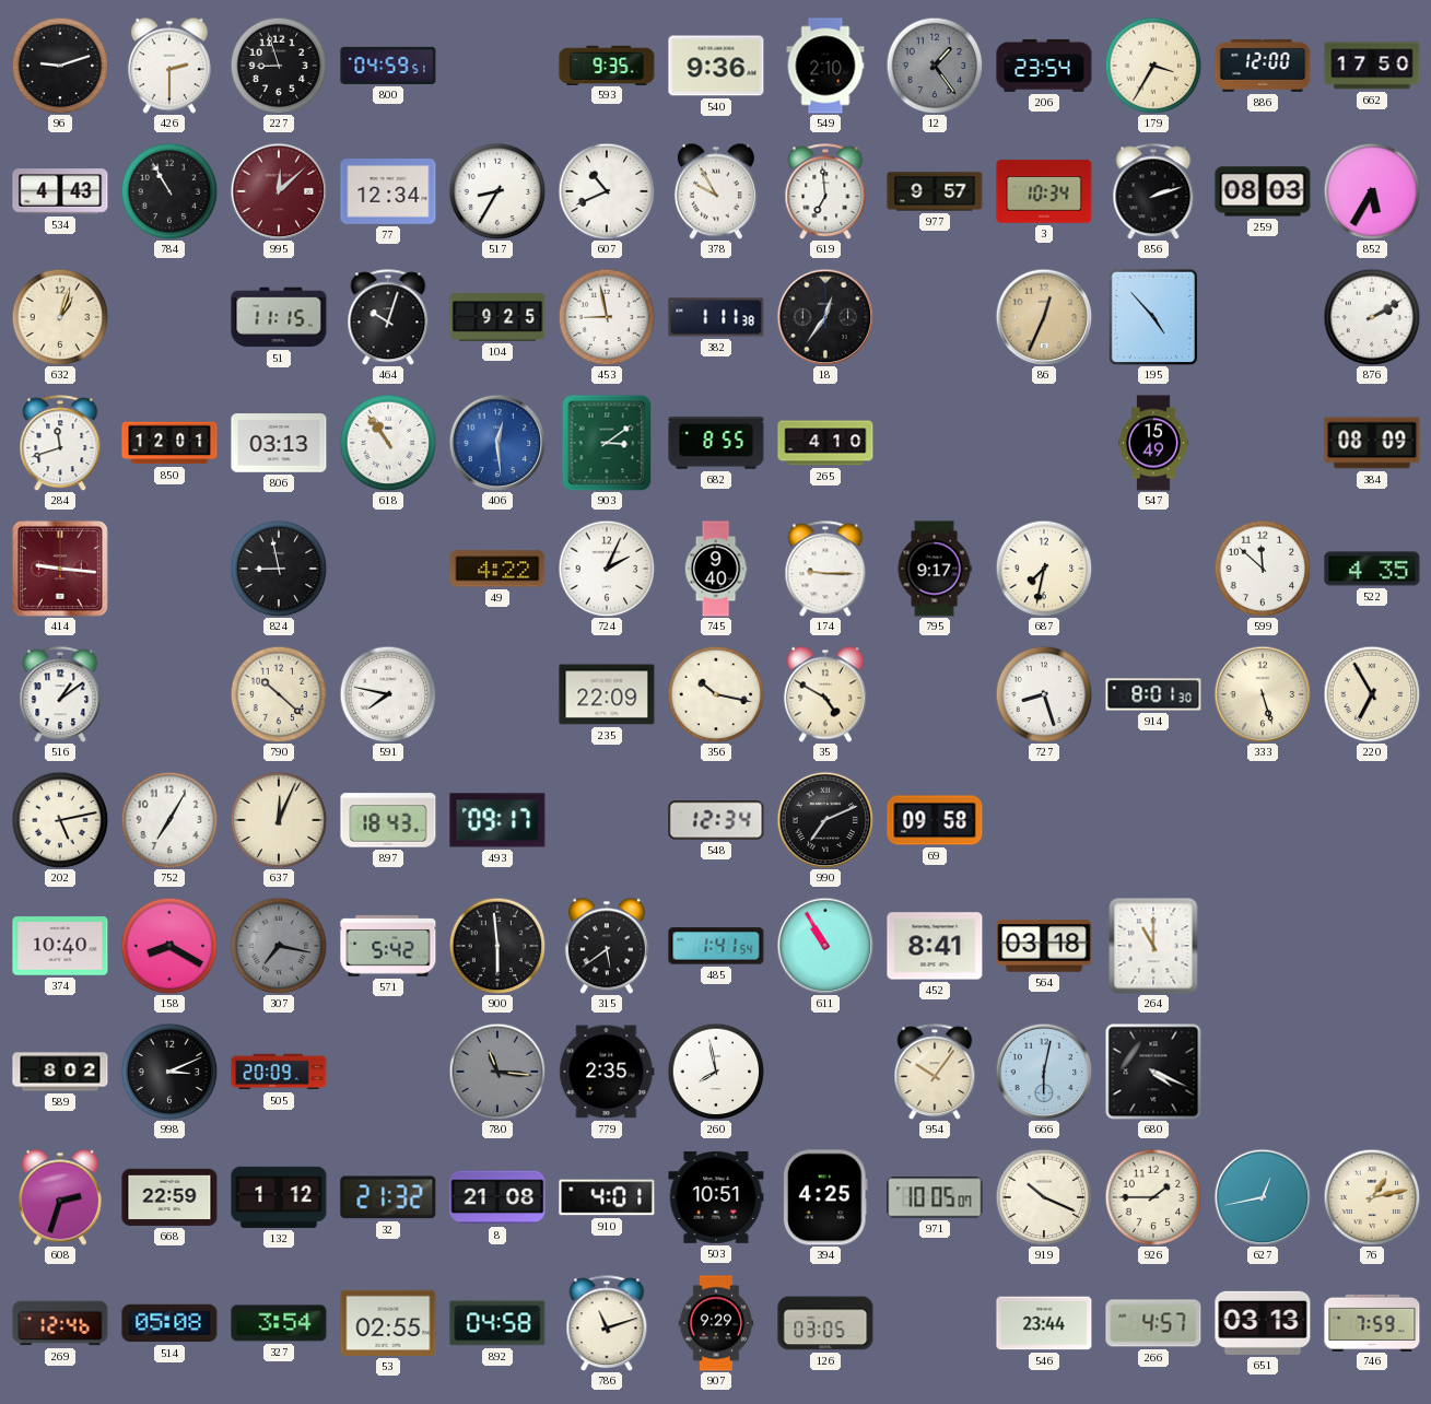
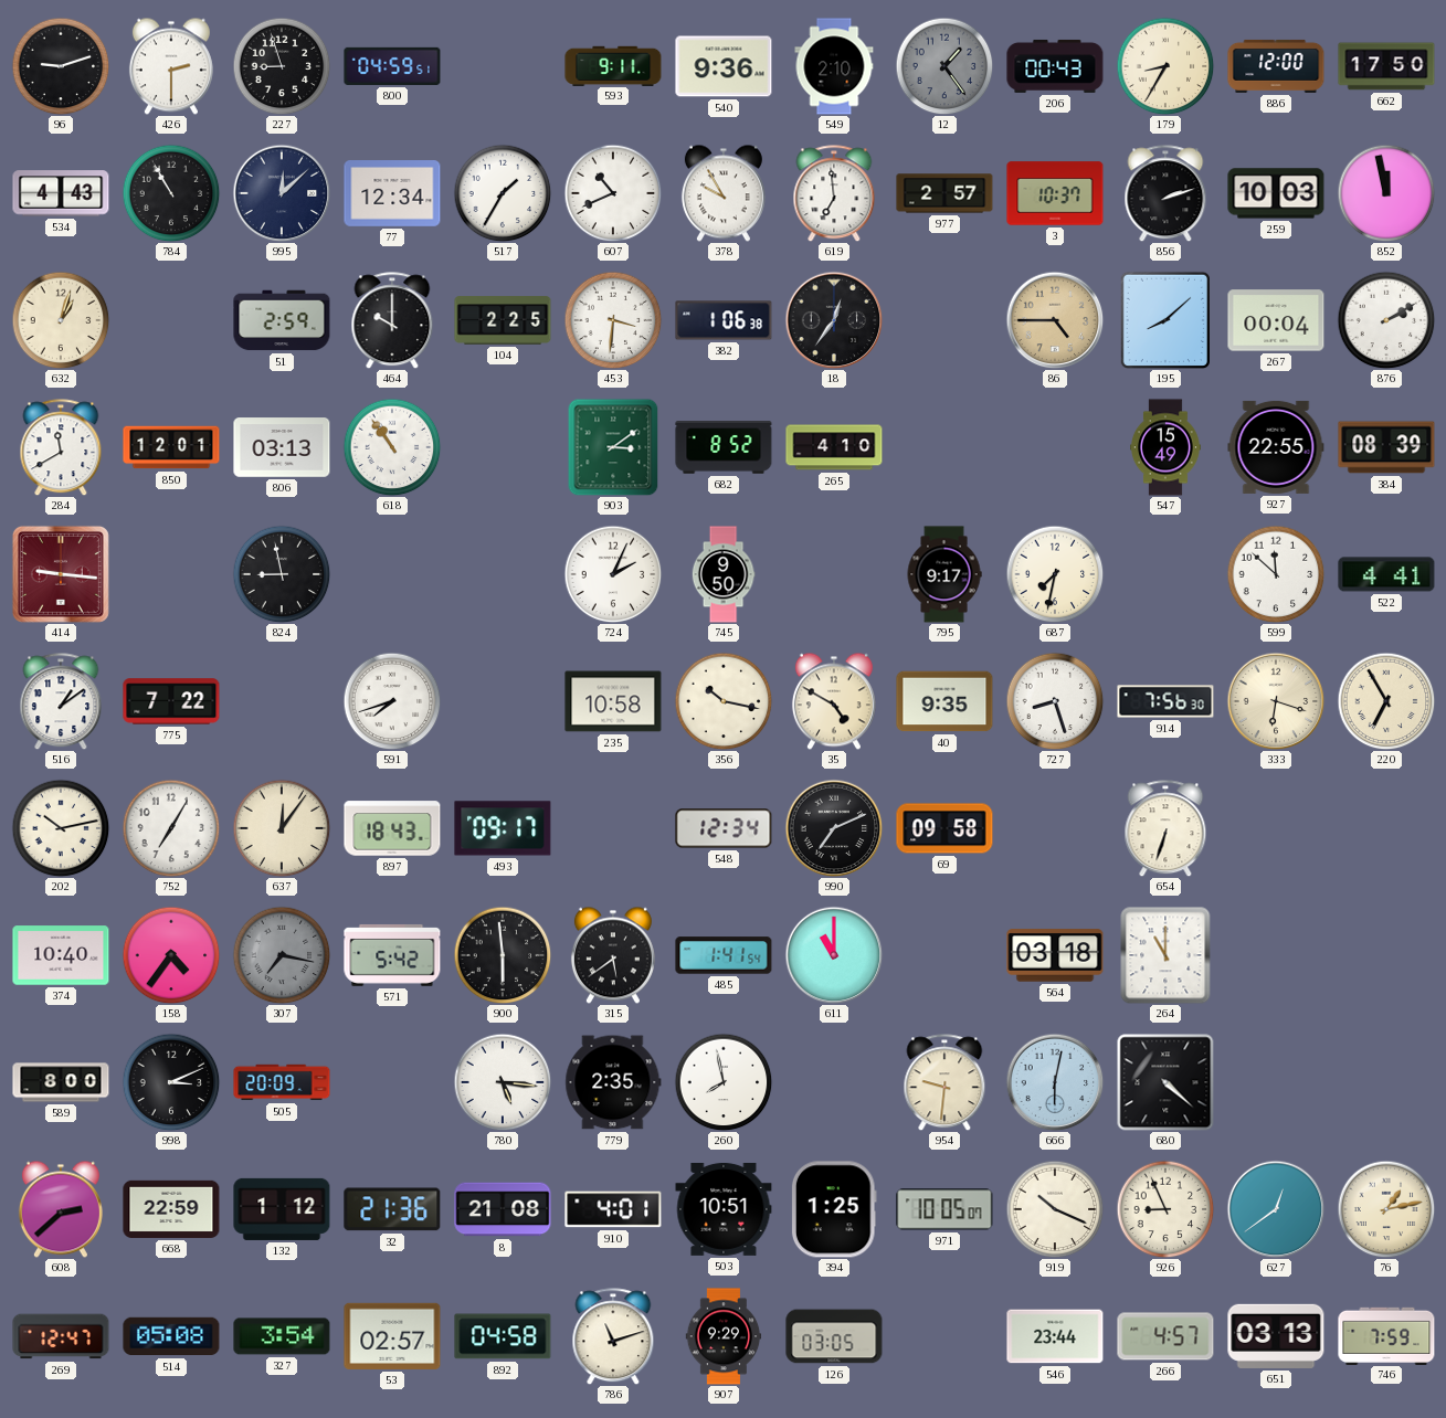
593: 9:35 -> 9:11 (613, 65)
206: 23:54 -> 00:43 (1055, 66)
179: 3:35 -> 8:35 (1165, 66)
995 dial: burgundy -> navy (282, 193)
517: 8:35 -> 1:35 (503, 193)
977: 9:57 -> 2:57 (944, 193)
3: 10:34 -> 10:37 (1055, 193)
259: 08:03 -> 10:03 (1276, 193)
852: 5:35 -> 11:58 (1386, 193)
51: 11:15 -> 2:59 (282, 320)
464: 10:03 -> 10:00 (392, 320)
104: 9:25 -> 2:25 (503, 320)
453: 8:58 -> 3:31 (613, 320)
382: 1:11 -> 1:06 (724, 320)
86: 12:34 -> 4:45 (1055, 320)
195: 4:53 -> 8:08 (1164, 319)
267: none -> 00:04 (1276, 320)
284: 11:42 -> 11:40 (61, 447)
406: 12:29 -> none (497, 443)
682: 8:55 -> 8:52 (724, 447)
927: none -> 22:55 (1276, 447)
384: 08:09 -> 08:39 (1386, 447)
49: 4:22 -> none (497, 569)
745: 9:40 -> 9:50 (724, 574)
174: 9:15 -> none (825, 569)
522: 4:35 -> 4:41 (1386, 574)
775: none -> 7:22 (171, 701)
790: 10:22 -> none (279, 694)
591: 7:47 -> 7:42 (392, 701)
235: 22:09 -> 10:58 (613, 701)
40: none -> 9:35 (944, 701)
914: 8:01 -> 7:56 (1165, 701)
333: 5:27 -> 6:18 (1276, 701)
202: 5:13 -> 10:13 (61, 828)
637: 12:04 -> 12:06 (282, 828)
654: none -> 6:33 (1165, 828)
158: 8:20 -> 4:36 (171, 955)
611: 10:55 -> 11:00 (834, 955)
452: 8:41 -> none (935, 946)
589: 8:02 -> 8:00 (61, 1082)
780: 11:16 -> 5:16 (503, 1082)
780 dial: grey -> white (503, 1082)
954: 10:06 -> 9:31 (944, 1082)
680: 4:19 -> 4:22 (1165, 1082)
608: 2:33 -> 2:38 (61, 1209)
32: 21:32 -> 21:36 (392, 1209)
394: 4:25 -> 1:25 (834, 1209)
926: 1:45 -> 8:56 (1165, 1209)
627: 12:43 -> 12:39 (1276, 1209)
269: 12:46 -> 12:47 (61, 1336)
53: 02:55 -> 02:57 (392, 1336)
